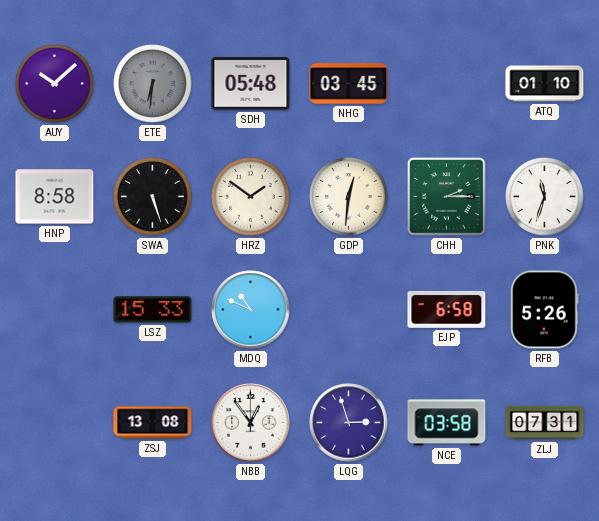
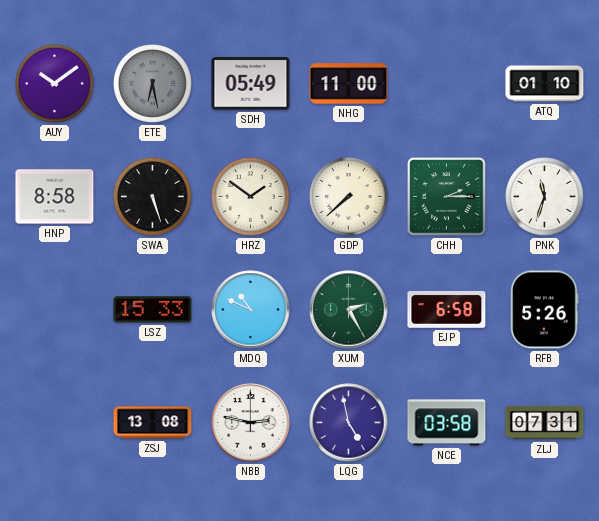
AUY: 10:08 -> 10:09 (55, 84)
ETE: 6:31 -> 6:28 (153, 84)
SDH: 05:48 -> 05:49 (251, 84)
NHG: 03:45 -> 11:00 (349, 84)
GDP: 12:31 -> 7:38 (349, 197)
XUM: none -> 2:25 (349, 310)
NBB: 12:54 -> 2:47 (251, 423)
LQG: 2:57 -> 4:58 (349, 423)
